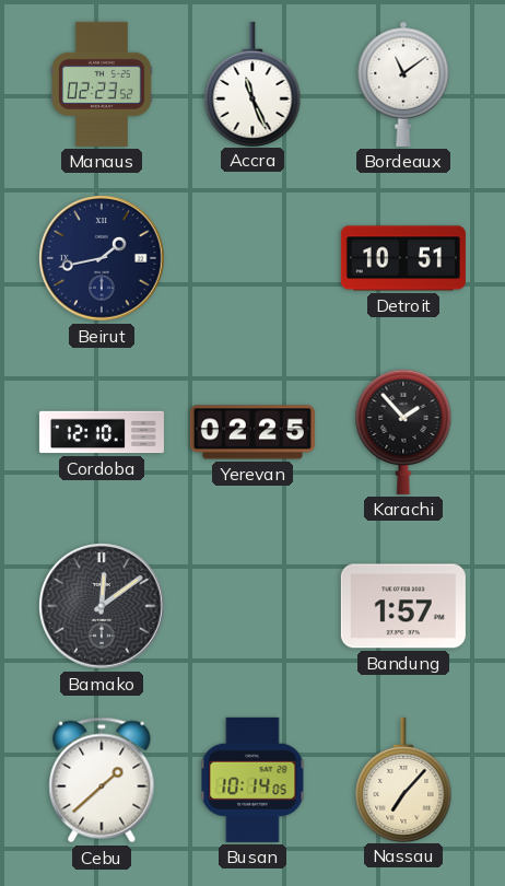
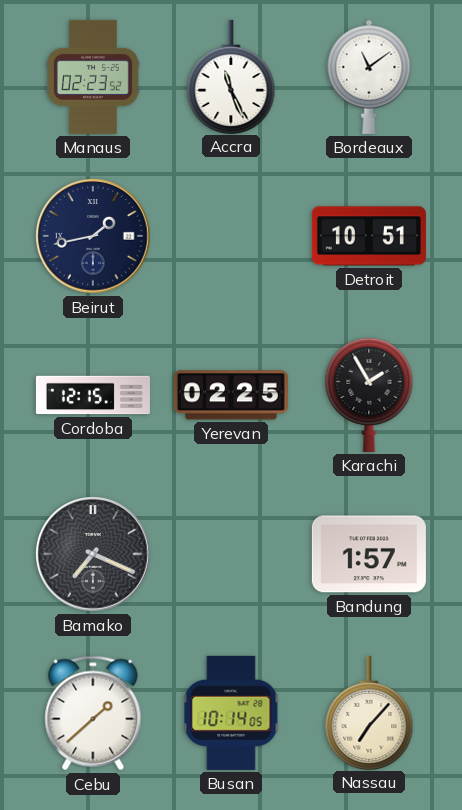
Cordoba: 12:10 -> 12:15 (93, 395)
Karachi: 1:53 -> 1:55 (369, 395)
Bamako: 12:09 -> 7:19 (94, 555)
